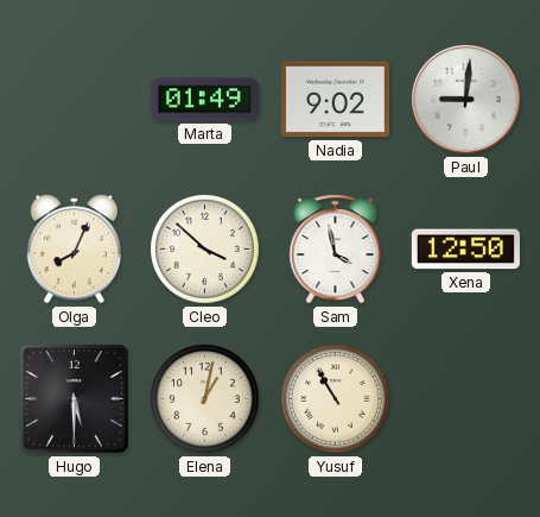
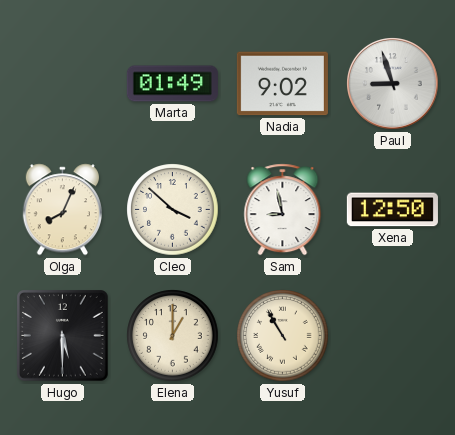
Paul: 9:01 -> 8:57 (393, 84)
Sam: 3:58 -> 8:58 (283, 210)
Elena: 1:02 -> 1:00 (173, 336)
